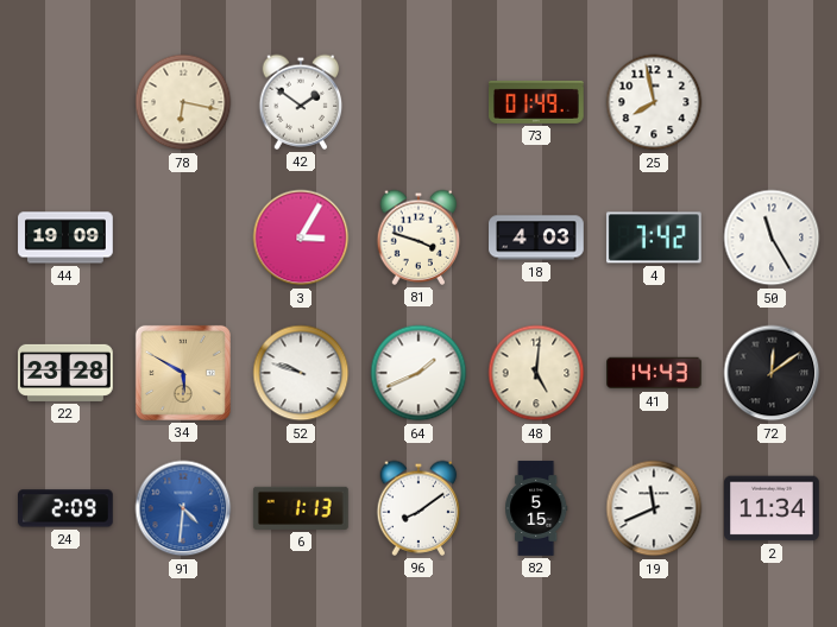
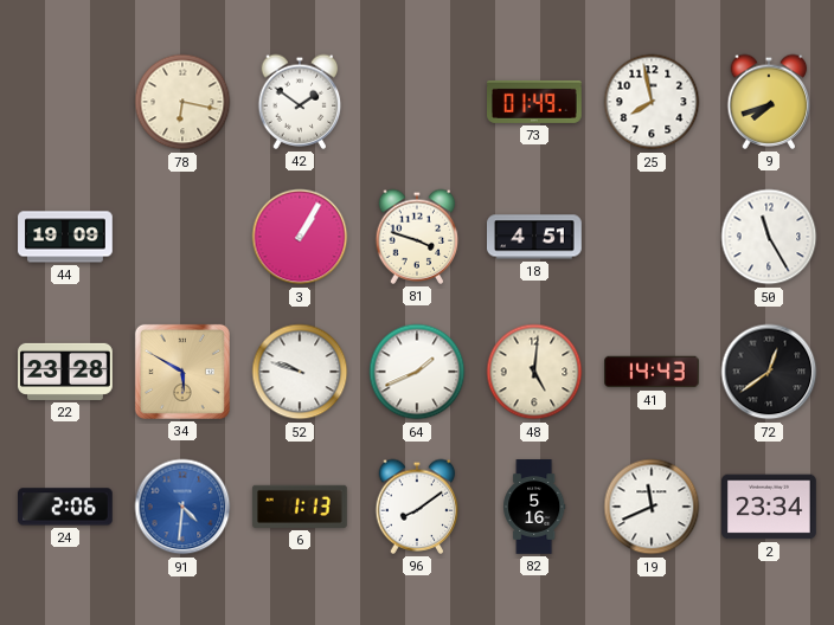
9: none -> 7:42 (769, 102)
3: 3:05 -> 1:05 (300, 237)
18: 4:03 -> 4:51 (535, 237)
4: 7:42 -> none (654, 237)
72: 12:09 -> 12:39 (769, 372)
24: 2:09 -> 2:06 (66, 507)
82: 5:15 -> 5:16 (534, 507)
2: 11:34 -> 23:34 (769, 507)
